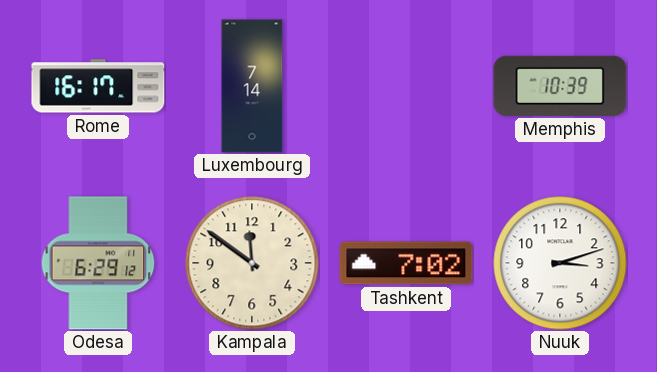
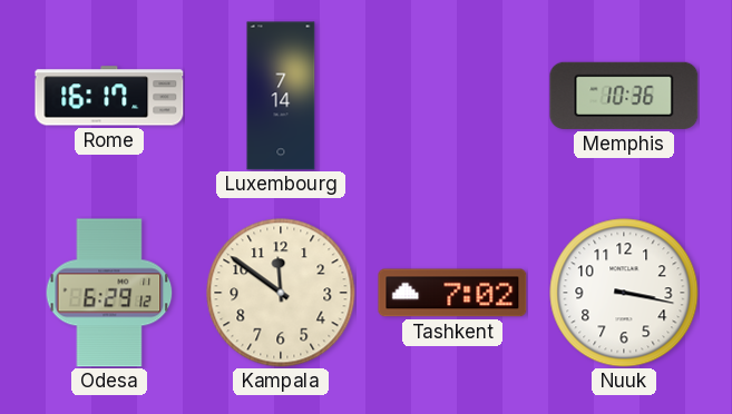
Memphis: 10:39 -> 10:36 (624, 96)
Nuuk: 3:12 -> 3:17 (624, 293)
